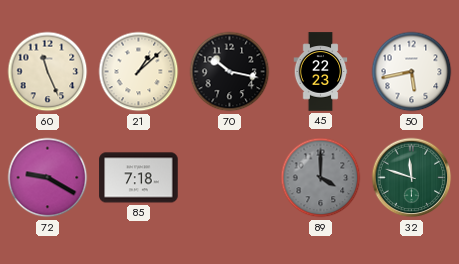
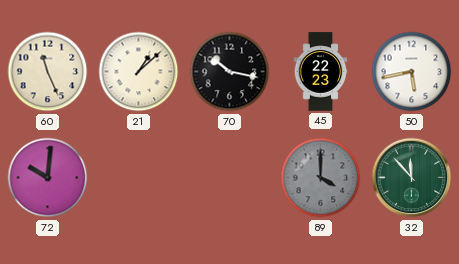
72: 9:20 -> 10:01 (48, 178)
85: 7:18 -> none (139, 178)
32: 11:48 -> 11:53 (412, 178)
